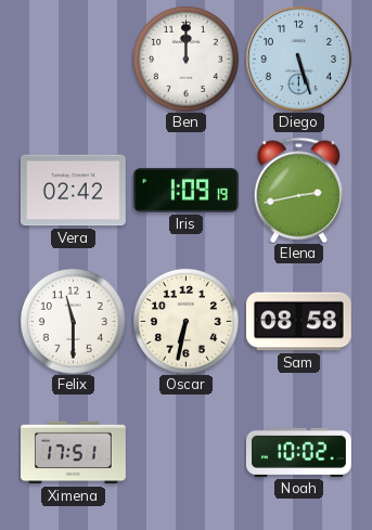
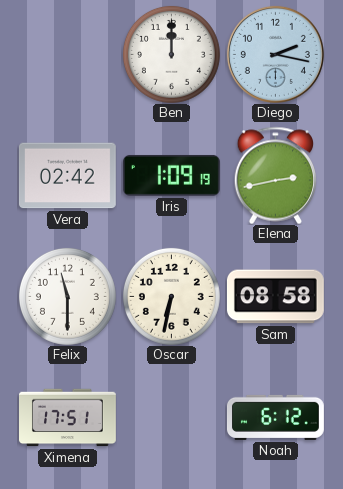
Diego: 5:27 -> 2:17 (275, 54)
Noah: 10:02 -> 6:12 (275, 417)
